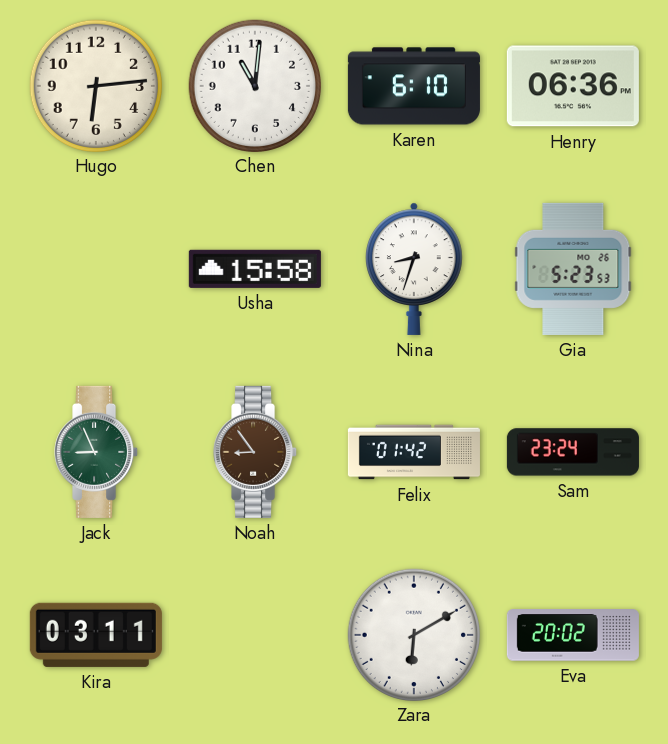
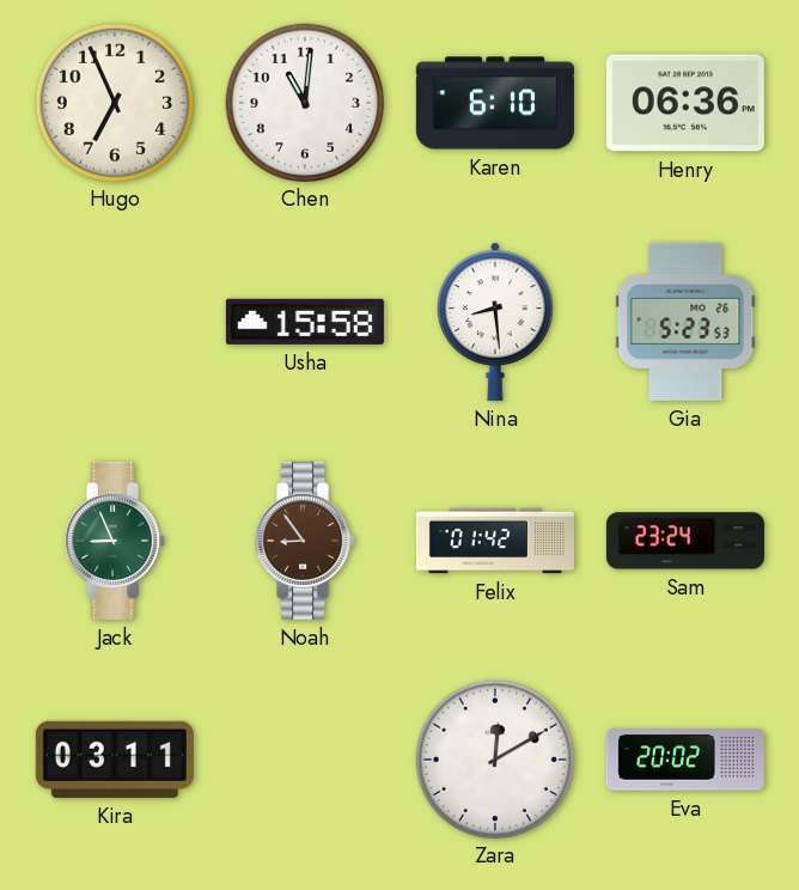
Hugo: 6:14 -> 6:56 (114, 102)
Nina: 8:33 -> 8:29 (496, 322)
Zara: 6:10 -> 12:10 (494, 758)
